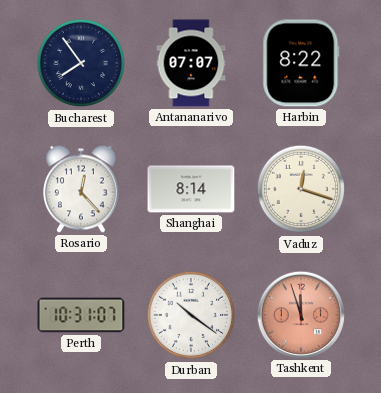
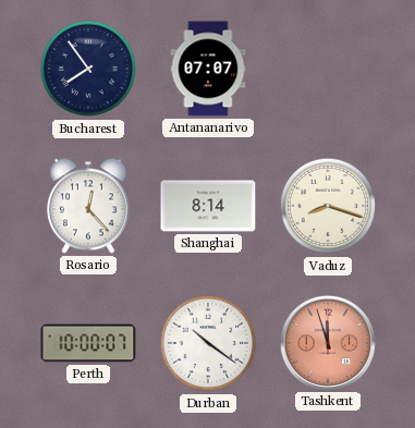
Harbin: 8:22 -> none (301, 63)
Vaduz: 12:18 -> 8:18 (328, 206)
Perth: 10:31 -> 10:00 (88, 343)
